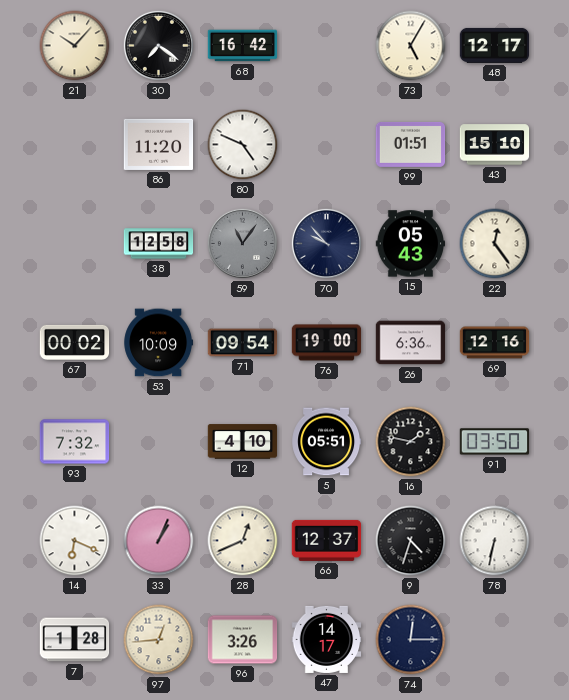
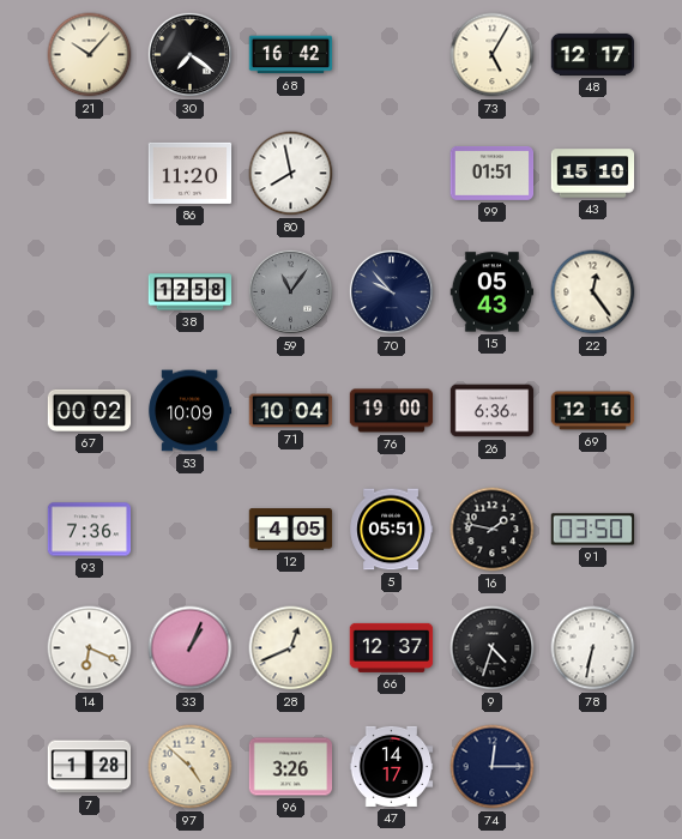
80: 4:49 -> 7:58 (291, 174)
71: 09:54 -> 10:04 (291, 411)
93: 7:32 -> 7:36 (90, 530)
12: 4:10 -> 4:05 (291, 530)
97: 12:44 -> 4:52 (191, 767)
